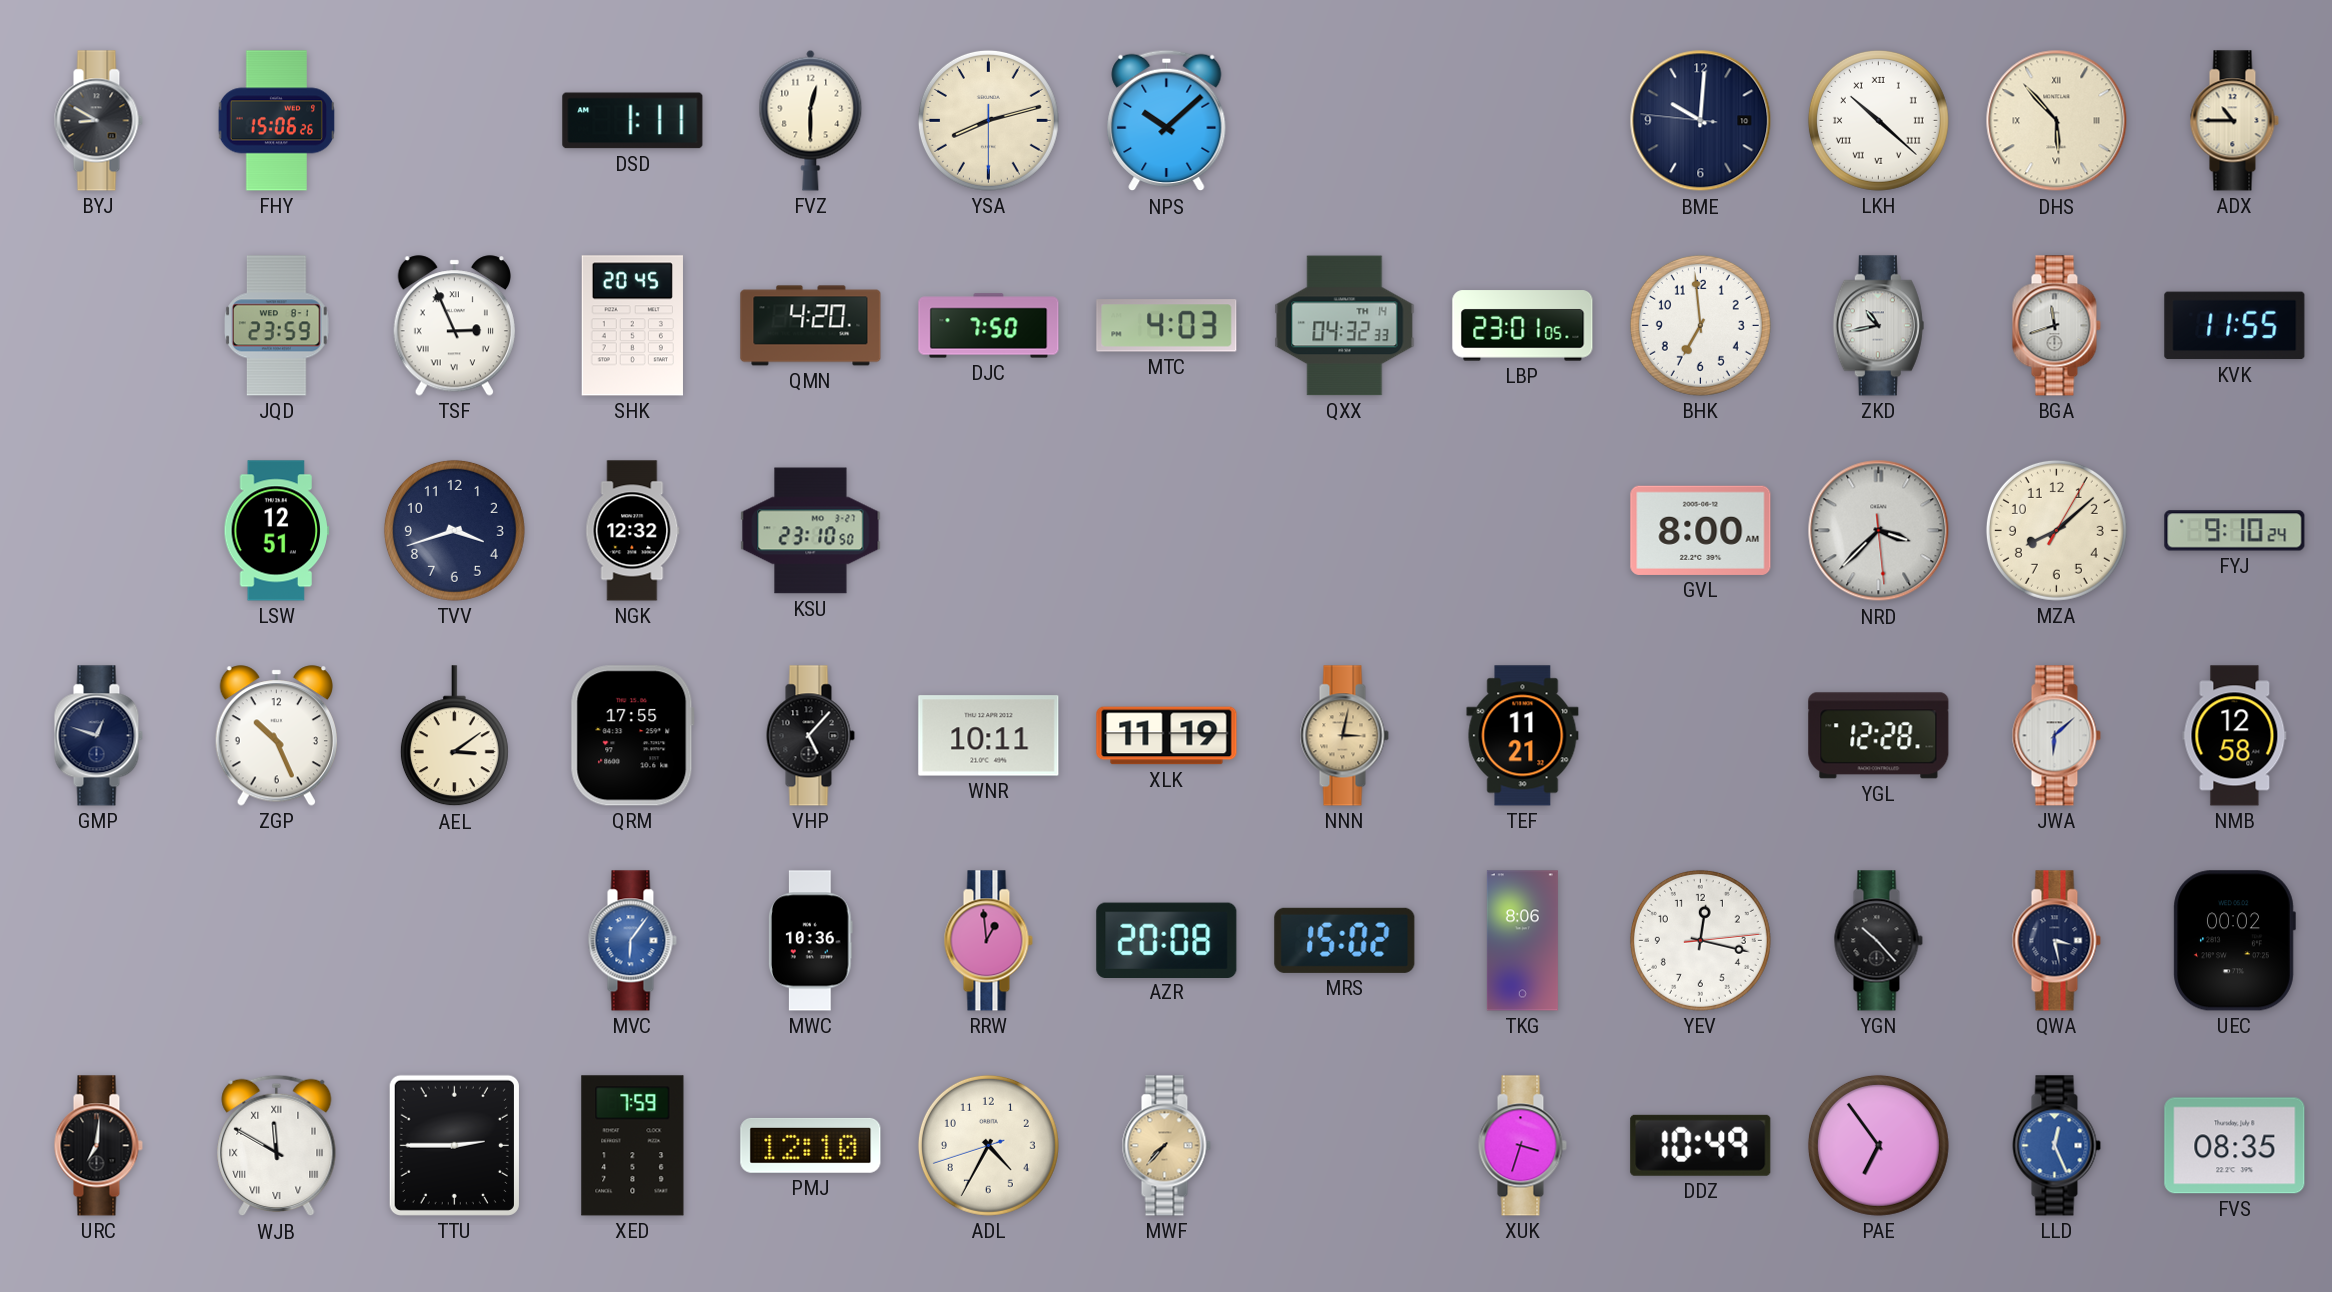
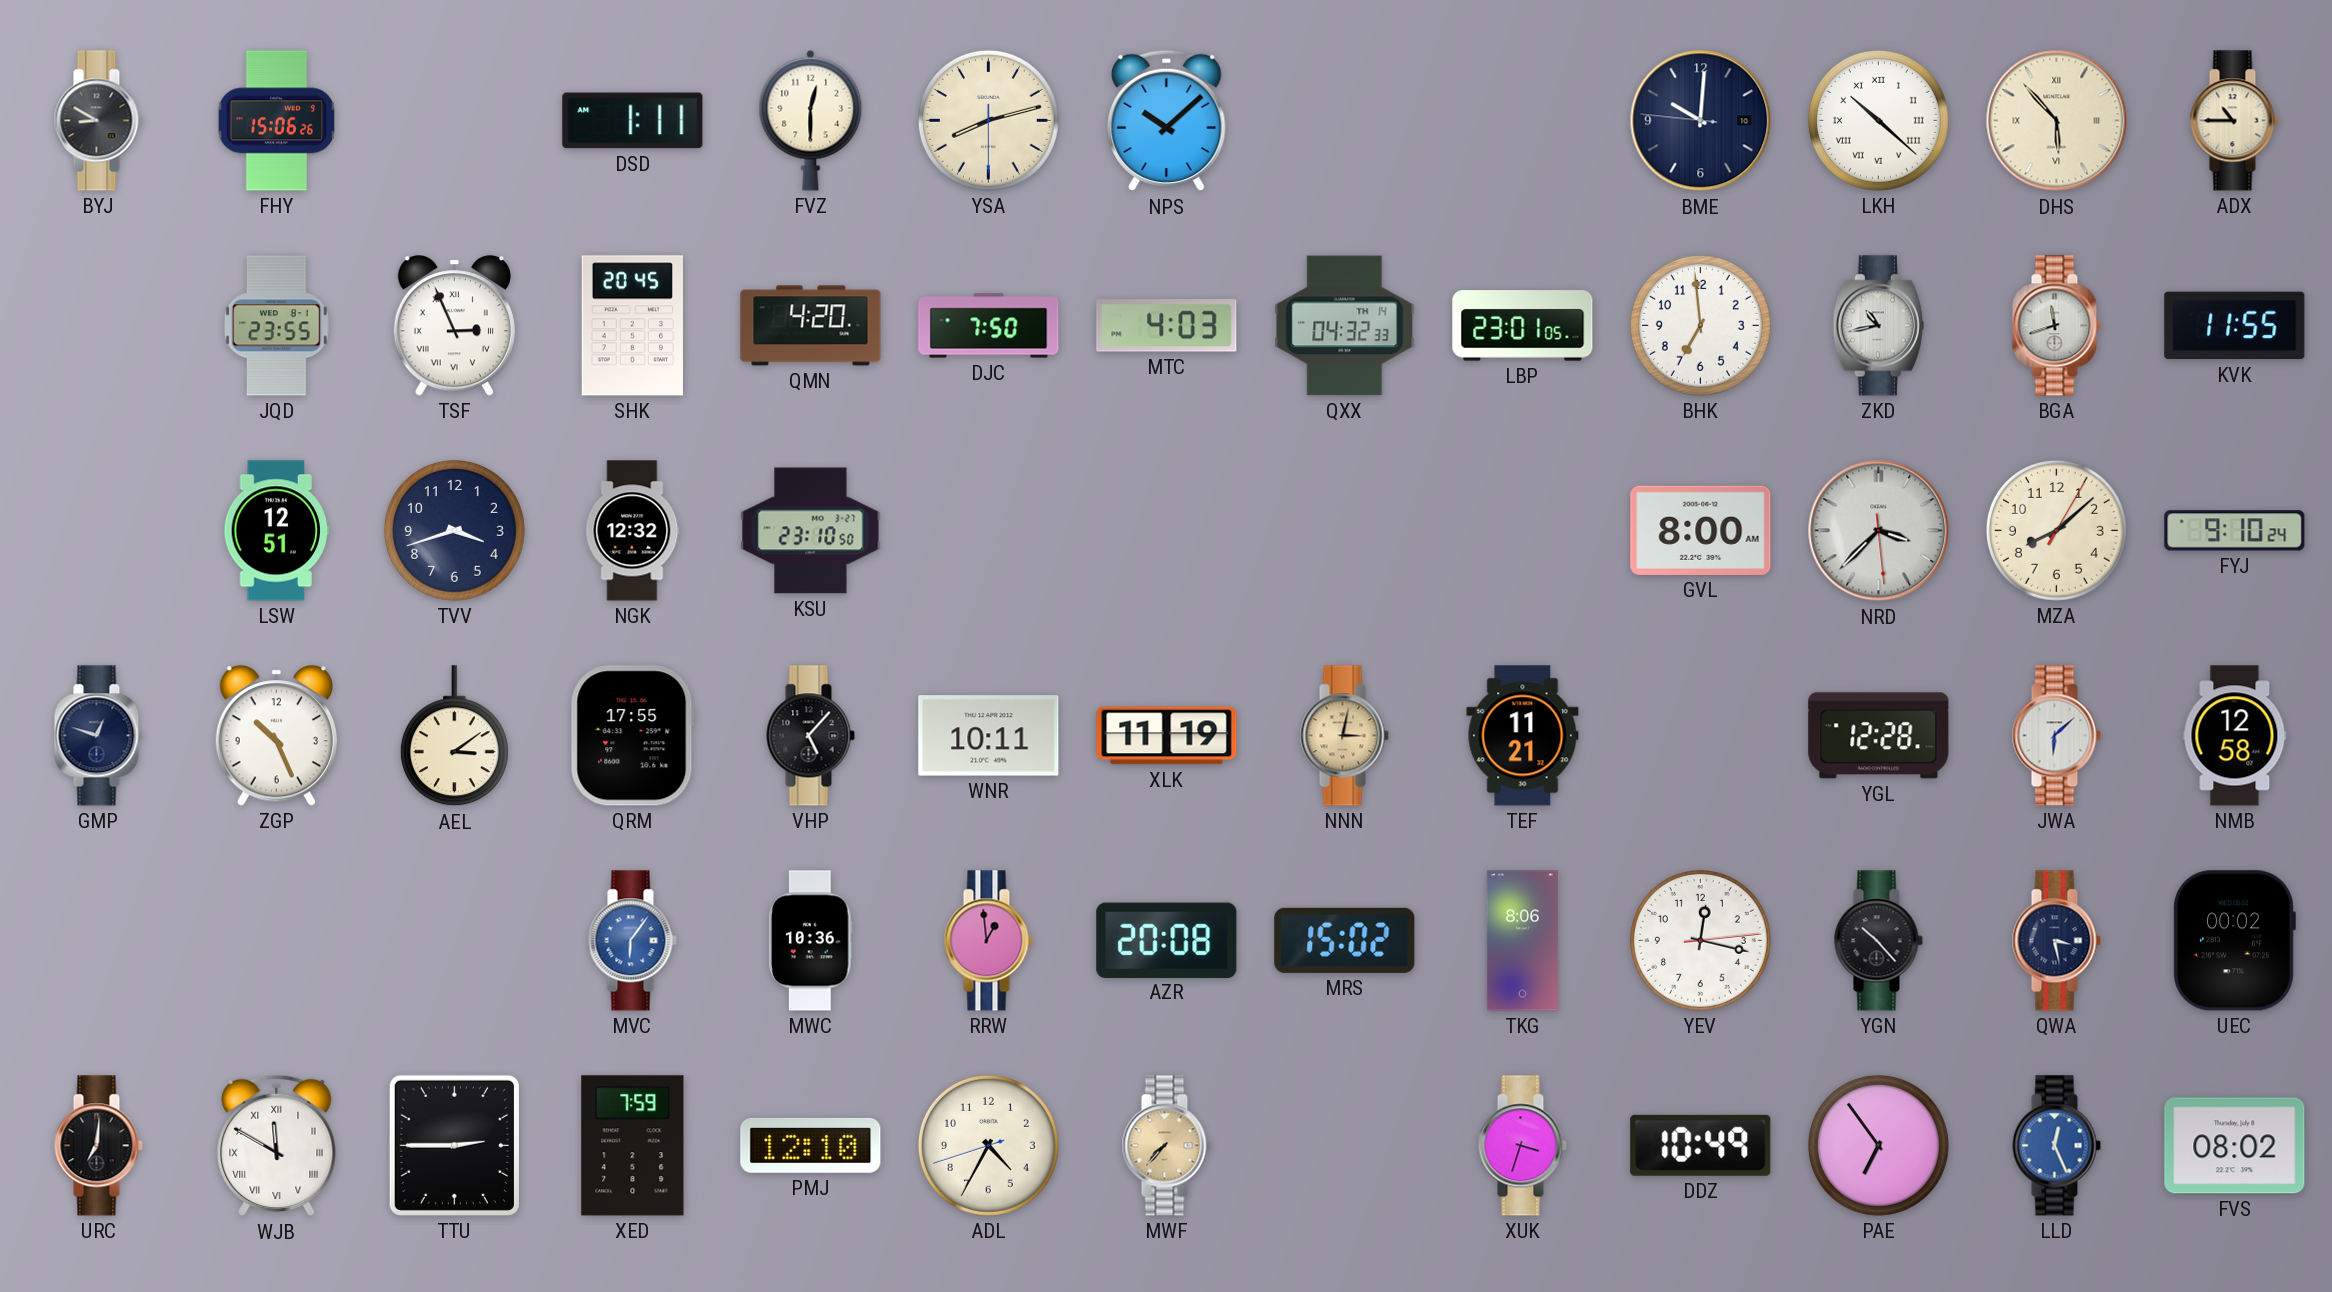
JQD: 23:59 -> 23:55 (277, 326)
FVS: 08:35 -> 08:02 (2235, 1146)
